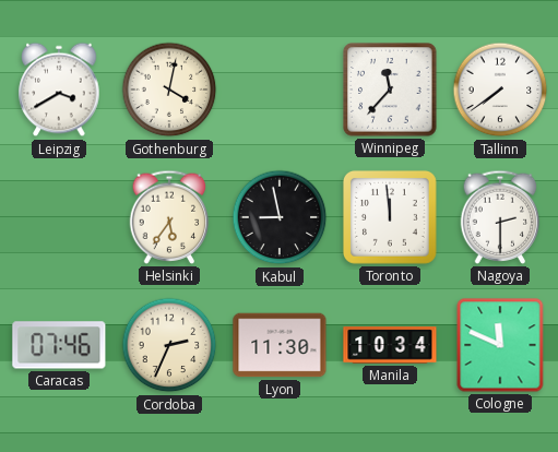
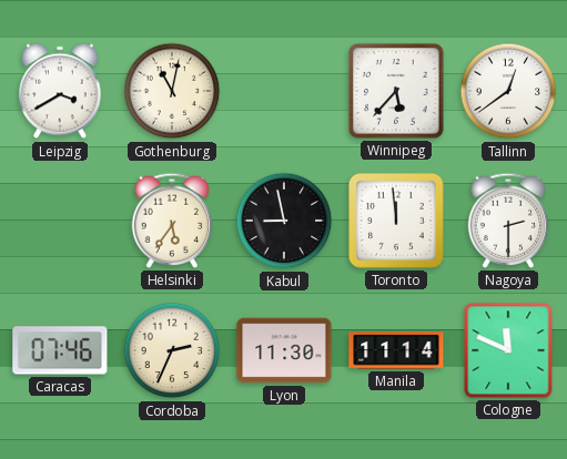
Gothenburg: 4:02 -> 11:02 (172, 91)
Winnipeg: 11:37 -> 5:37 (396, 91)
Tallinn: 7:39 -> 12:39 (508, 91)
Manila: 10:34 -> 11:14 (396, 350)
